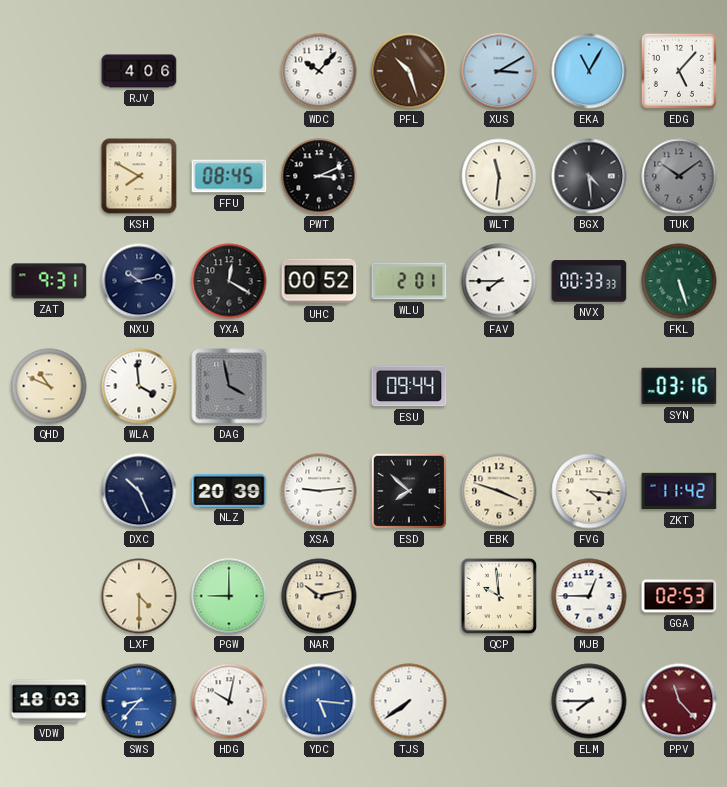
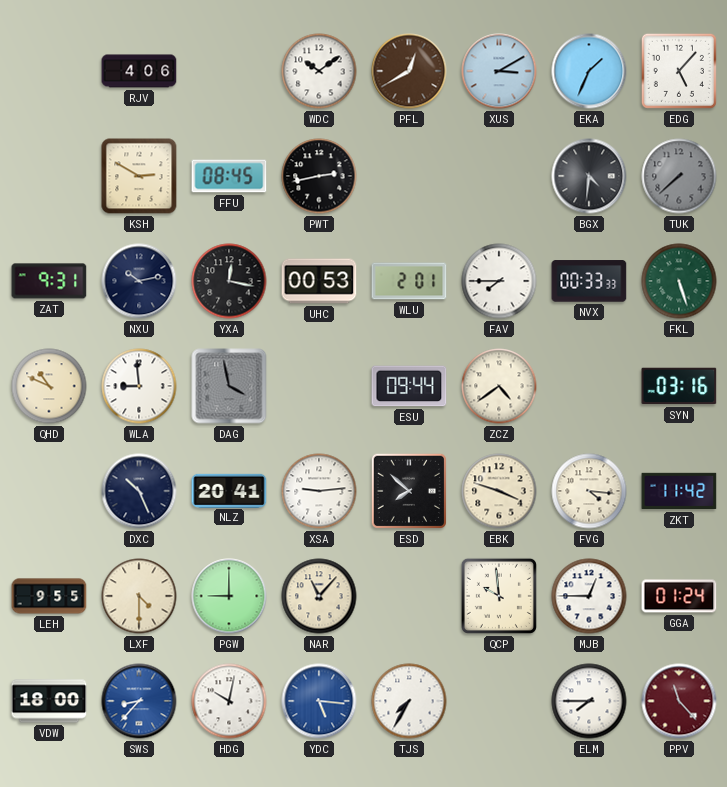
WDC: 10:07 -> 10:09 (319, 71)
PFL: 10:27 -> 12:40 (409, 71)
EKA: 11:05 -> 1:34 (589, 71)
KSH: 7:50 -> 2:50 (139, 176)
PWT: 3:11 -> 2:43 (319, 176)
WLT: 11:31 -> none (499, 176)
BGX: 4:29 -> 4:31 (589, 176)
TUK: 10:09 -> 7:38 (679, 176)
YXA: 12:20 -> 12:17 (229, 281)
UHC: 00:52 -> 00:53 (319, 281)
WLA: 3:59 -> 8:59 (139, 386)
ZCZ: none -> 4:39 (499, 386)
NLZ: 20:39 -> 20:41 (229, 490)
LEH: none -> 9:55 (49, 596)
NAR: 10:13 -> 11:07 (319, 596)
GGA: 02:53 -> 01:24 (679, 596)
VDW: 18:03 -> 18:00 (49, 701)
TJS: 7:39 -> 7:35 (409, 701)
